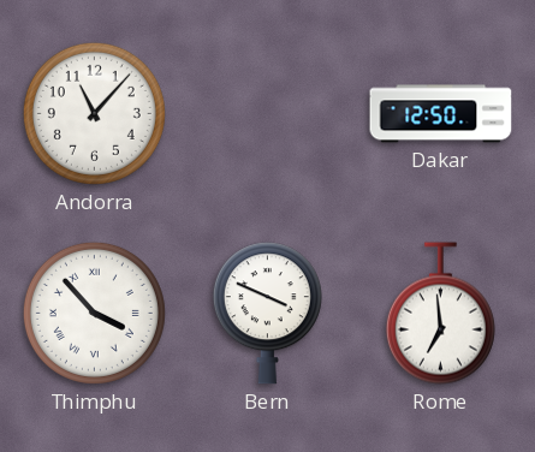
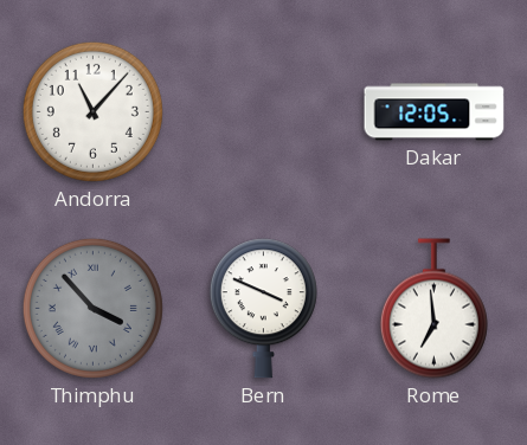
Dakar: 12:50 -> 12:05 (435, 112)
Thimphu dial: white -> grey (92, 308)
